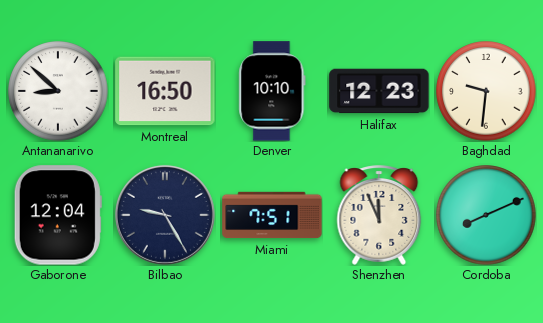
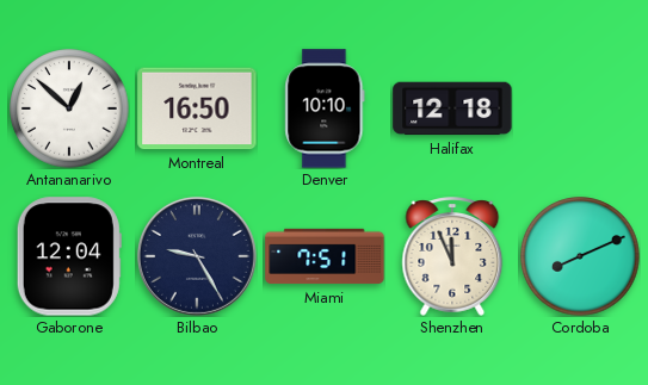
Antananarivo: 8:52 -> 12:52 (69, 108)
Halifax: 12:23 -> 12:18 (452, 108)
Baghdad: 9:31 -> none (486, 91)
